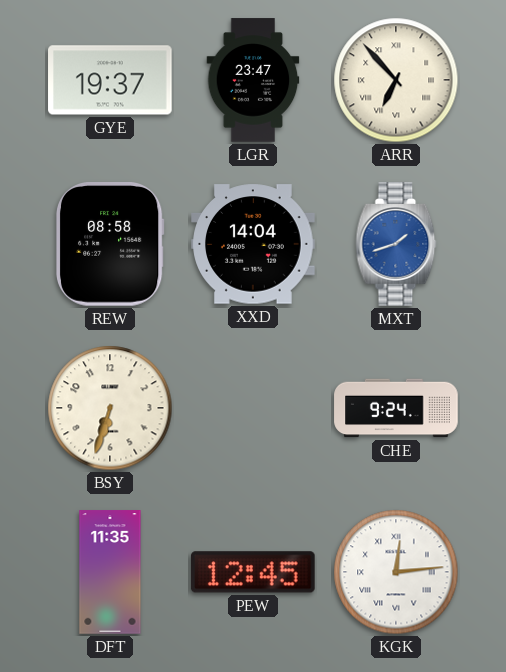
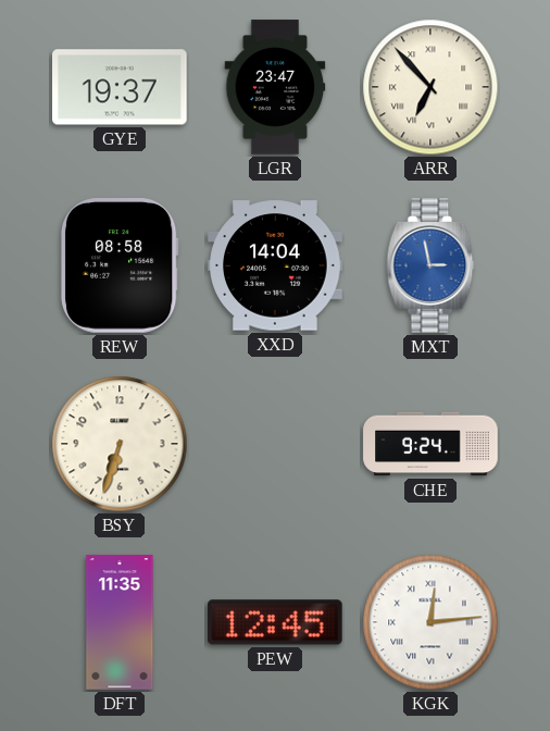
MXT: 1:42 -> 2:58 (430, 265)
